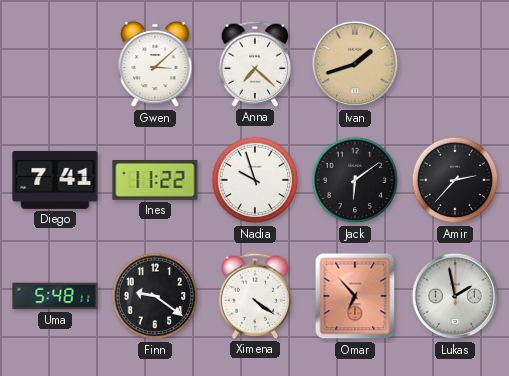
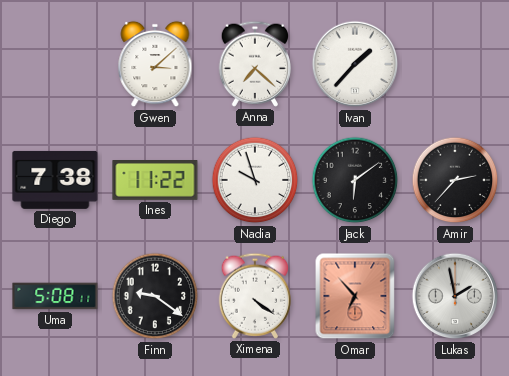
Ivan: 1:42 -> 1:37 (355, 64)
Ivan dial: champagne -> white (355, 64)
Diego: 7:41 -> 7:38 (55, 180)
Uma: 5:48 -> 5:08 (55, 296)
